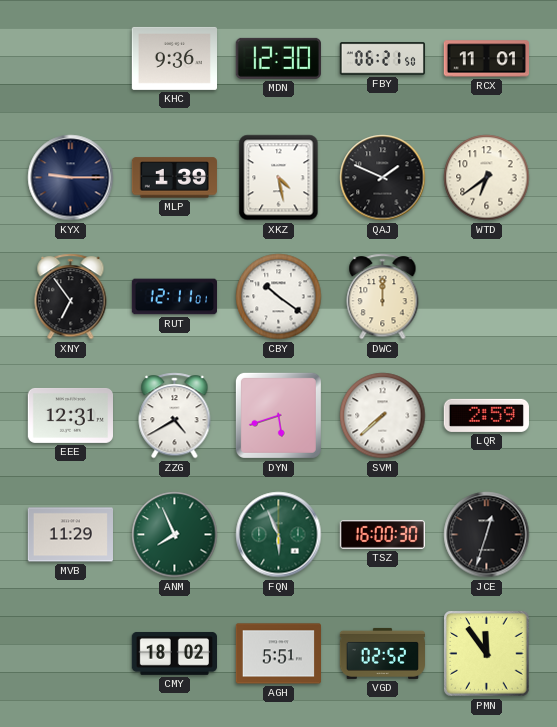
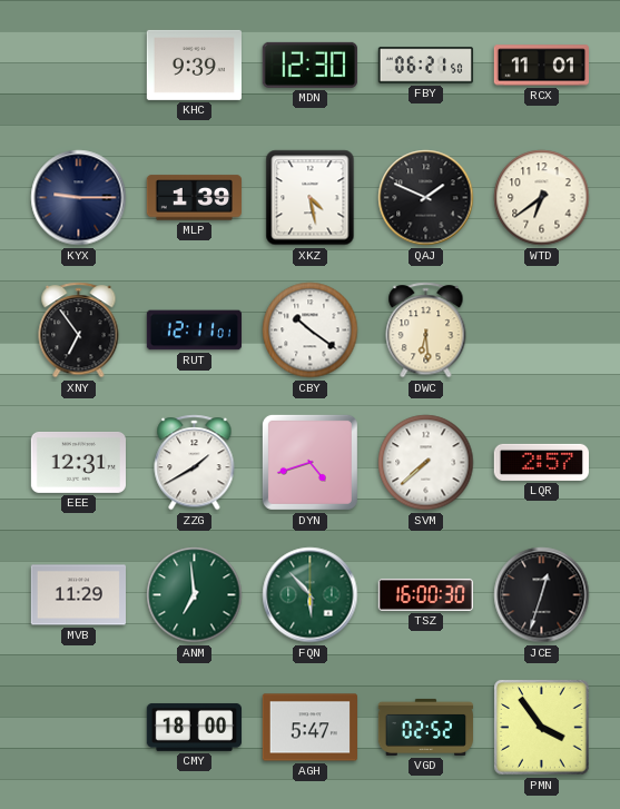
KHC: 9:36 -> 9:39 (194, 65)
DWC: 12:00 -> 6:29 (426, 330)
ZZG: 4:40 -> 1:40 (195, 463)
DYN: 5:42 -> 4:42 (309, 462)
LQR: 2:59 -> 2:57 (541, 462)
ANM: 7:56 -> 6:59 (195, 595)
FQN: 5:56 -> 5:53 (311, 595)
CMY: 18:02 -> 18:00 (194, 727)
AGH: 5:51 -> 5:47 (309, 728)
PMN: 11:54 -> 3:54 (542, 728)
